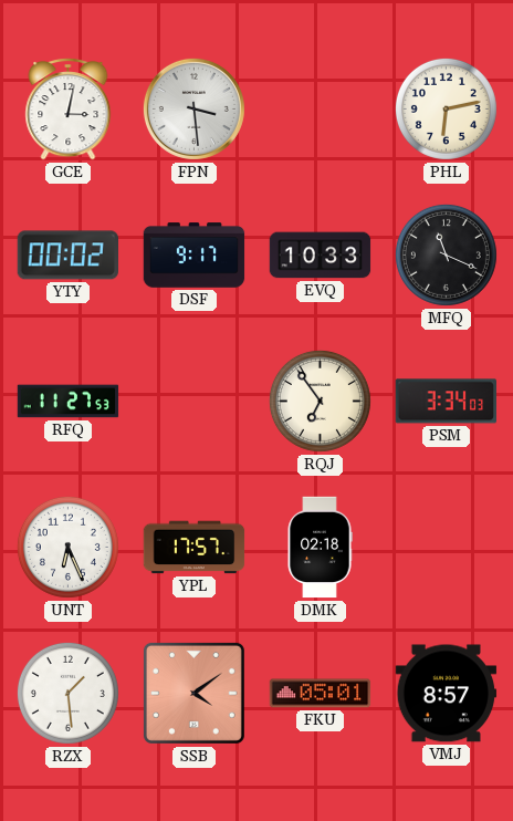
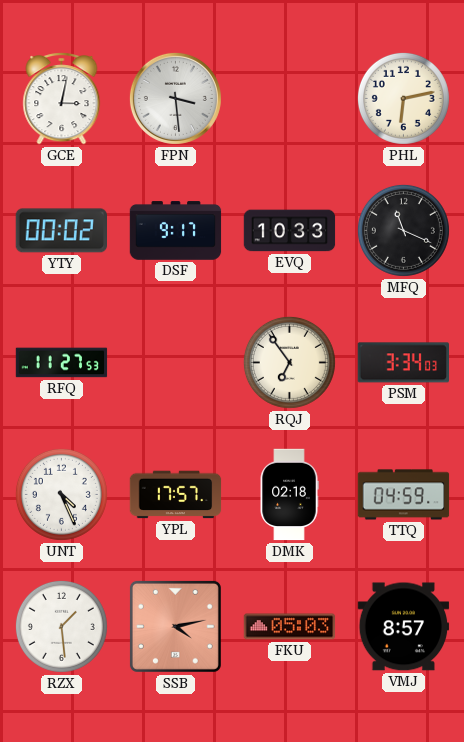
UNT: 6:26 -> 4:26 (61, 494)
TTQ: none -> 04:59 (404, 495)
SSB: 4:09 -> 4:13 (175, 626)
FKU: 05:01 -> 05:03 (290, 627)
